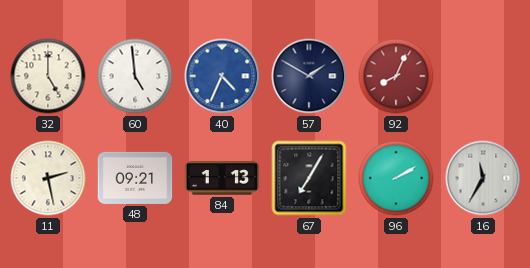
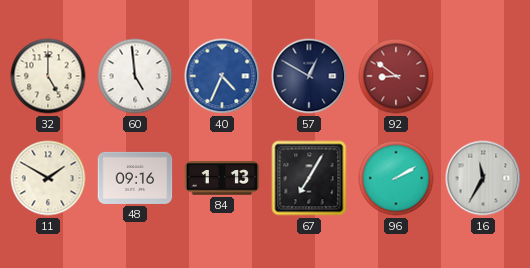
57: 1:50 -> 12:50 (309, 76)
92: 8:04 -> 8:51 (396, 76)
11: 2:28 -> 1:50 (48, 178)
48: 09:21 -> 09:16 (135, 178)
